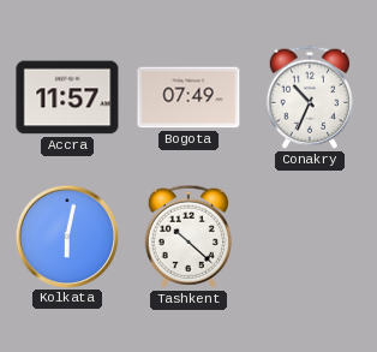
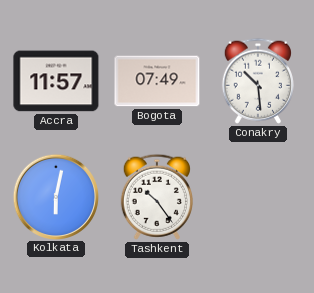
Conakry: 10:34 -> 10:29 (258, 81)
Tashkent: 10:22 -> 10:24 (157, 197)
